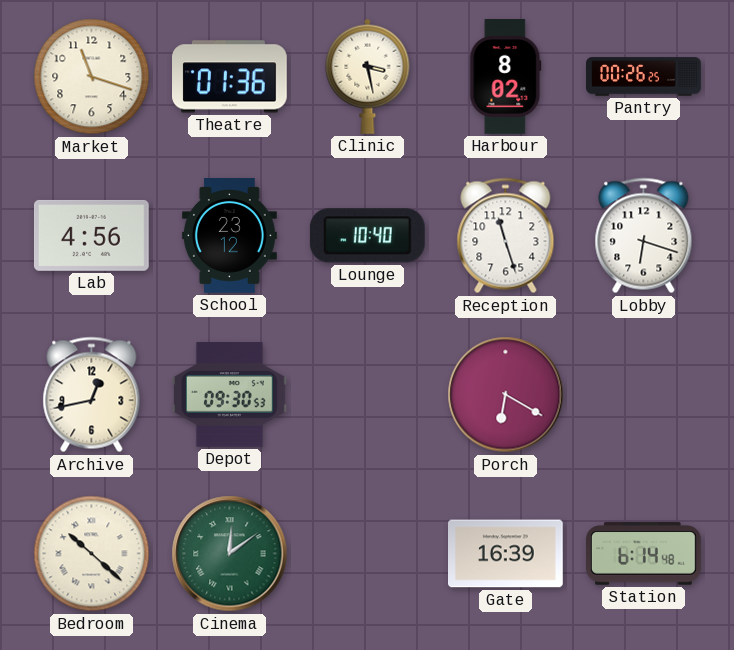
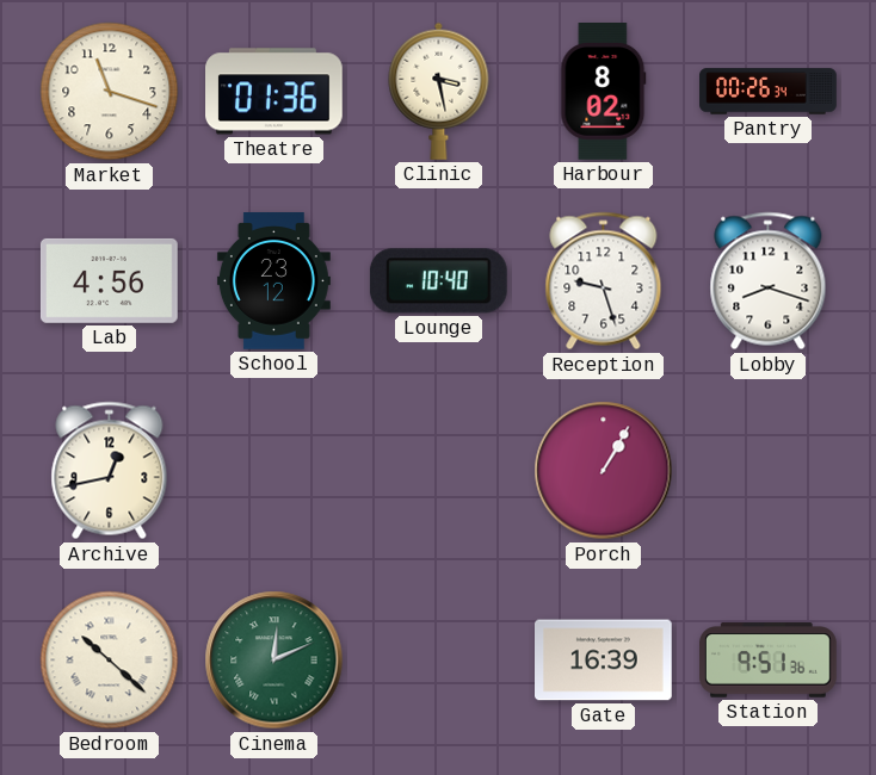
Pantry: 00:26:25 -> 00:26:34 (769, 92)
Reception: 11:27 -> 9:27 (604, 281)
Lobby: 6:18 -> 8:18 (769, 281)
Depot: 09:30 -> none (230, 395)
Porch: 6:20 -> 1:05 (604, 471)
Cinema: 12:09 -> 12:11 (274, 661)
Station: 6:14 -> 9:51 (769, 661)
